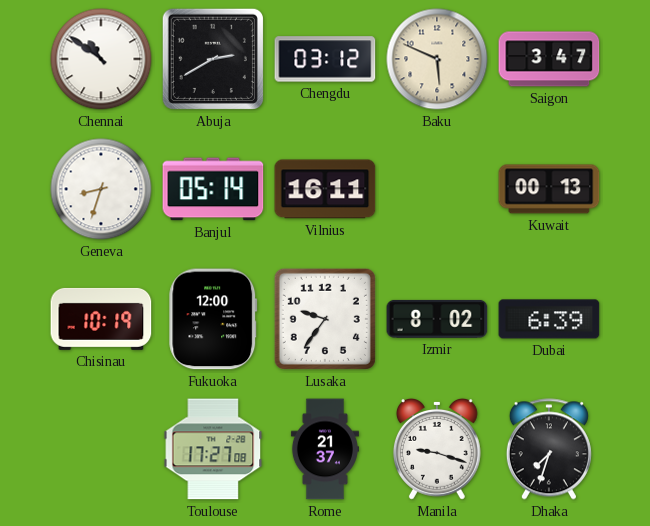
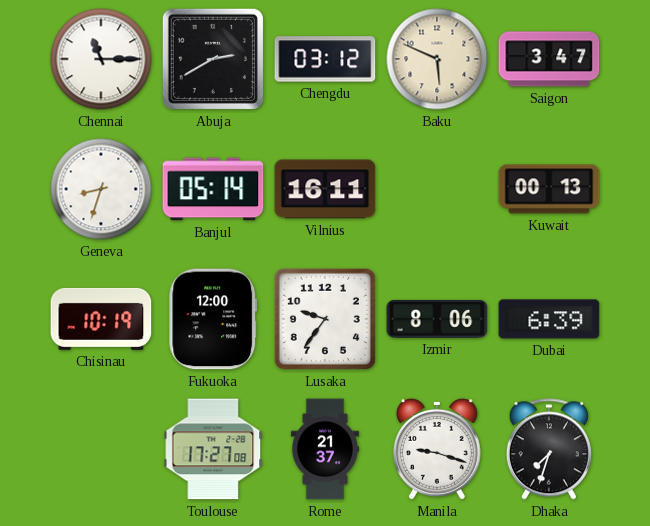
Chennai: 10:51 -> 11:15 (101, 59)
Izmir: 8:02 -> 8:06 (437, 319)
